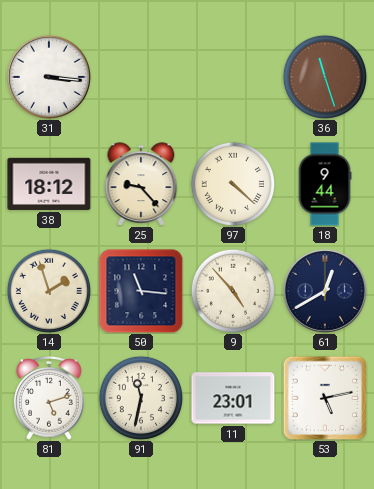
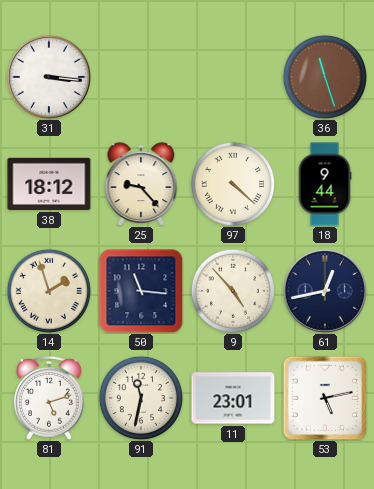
61: 12:40 -> 12:43 (325, 291)
